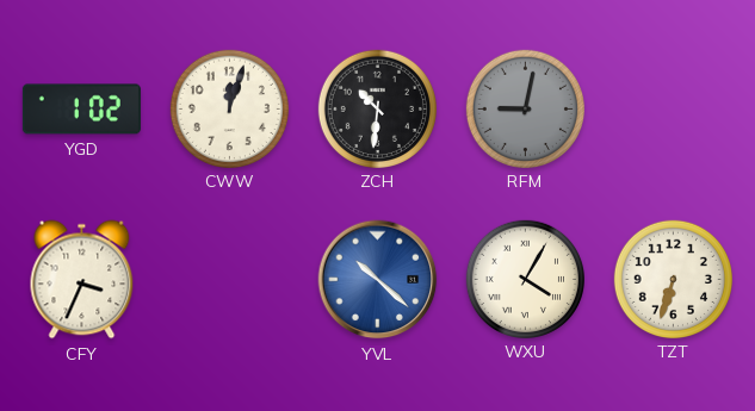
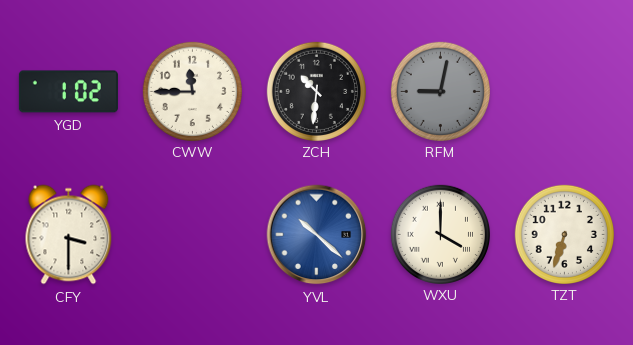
CWW: 12:03 -> 11:45 (192, 91)
CFY: 3:34 -> 3:30 (69, 235)
WXU: 4:05 -> 4:00 (440, 234)
